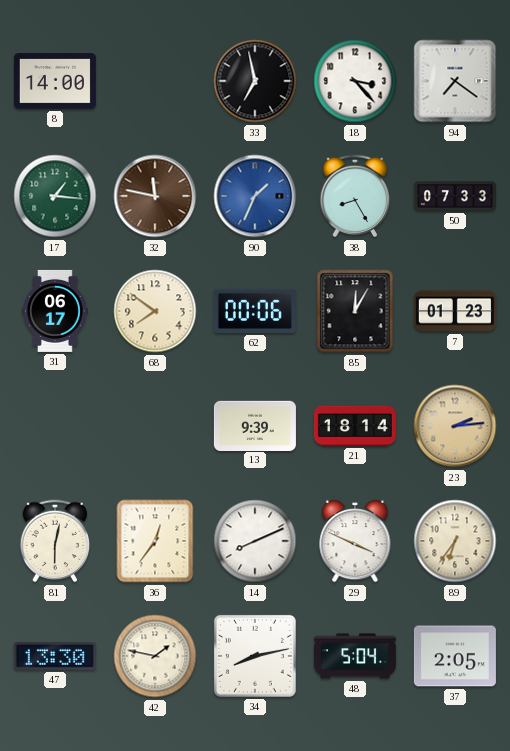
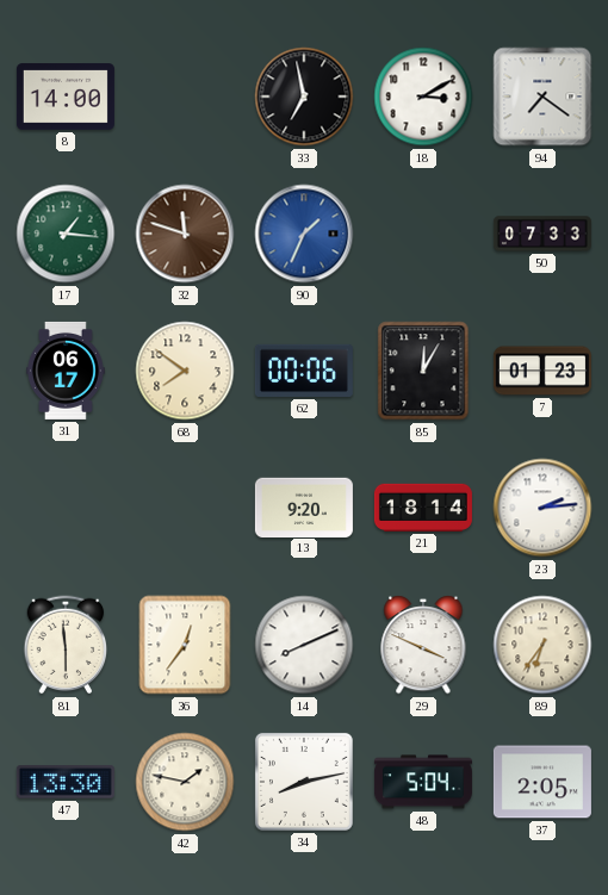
18: 3:23 -> 3:10 (423, 97)
32: 11:47 -> 11:48 (185, 234)
38: 8:25 -> none (355, 196)
13: 9:39 -> 9:20 (304, 506)
23 dial: champagne -> white (542, 508)
81: 6:02 -> 5:59 (66, 645)
